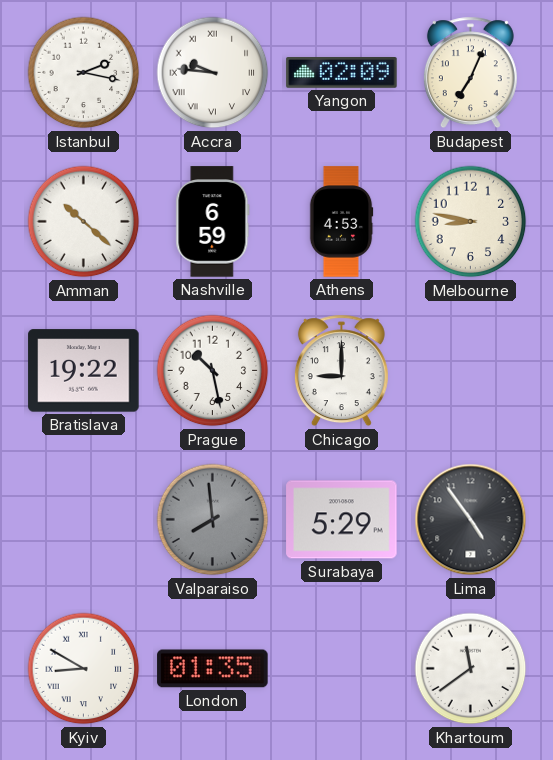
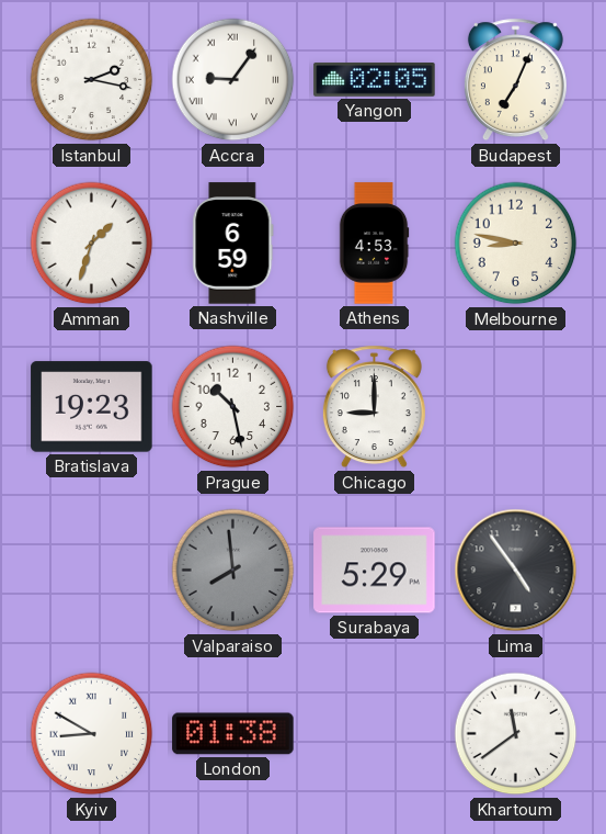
Accra: 9:46 -> 9:06 (233, 80)
Yangon: 02:09 -> 02:05 (375, 80)
Amman: 10:22 -> 1:33 (92, 244)
Bratislava: 19:22 -> 19:23 (92, 407)
London: 01:35 -> 01:38 (233, 734)
